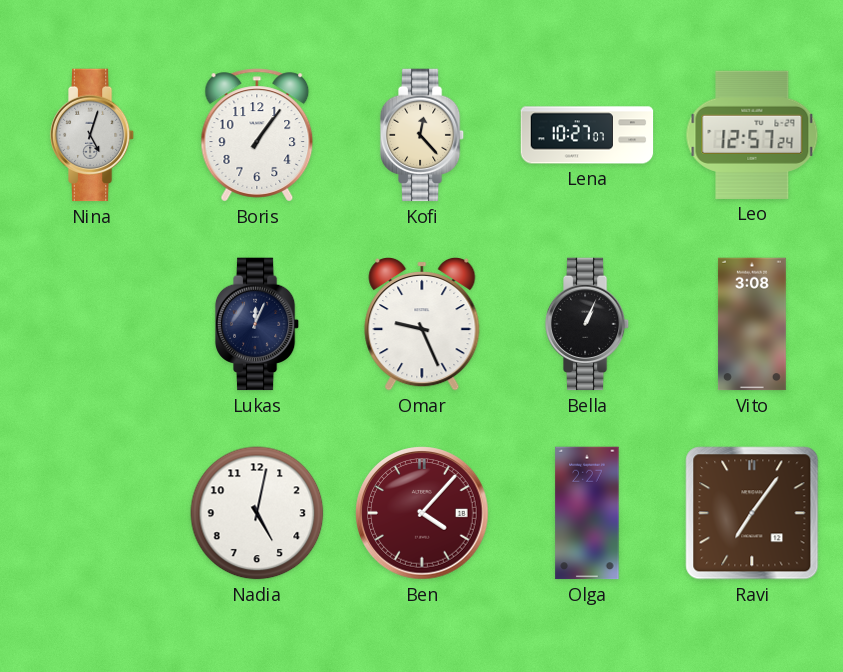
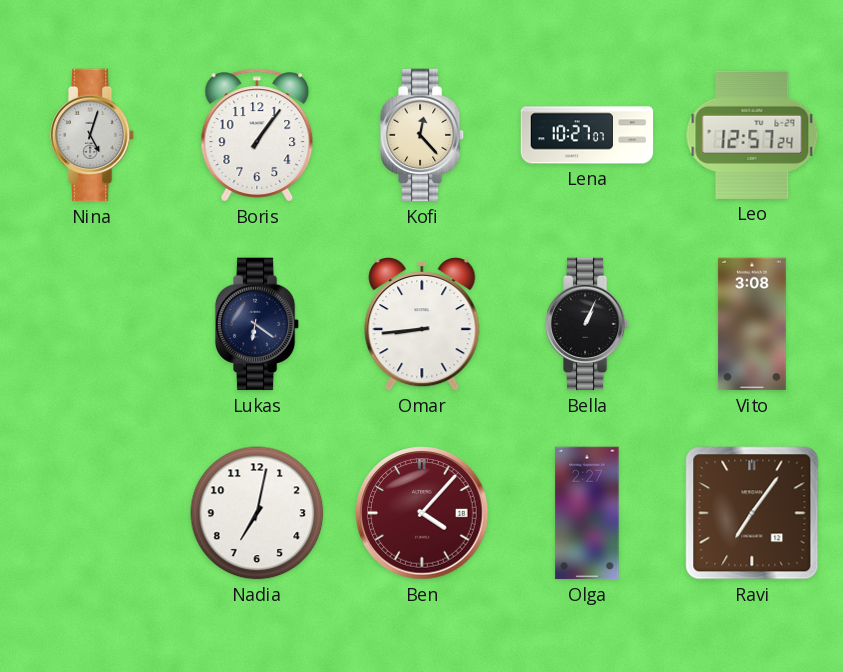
Lukas: 12:04 -> 6:21 (257, 324)
Omar: 9:26 -> 8:44 (422, 324)
Nadia: 5:02 -> 7:02 (257, 513)
